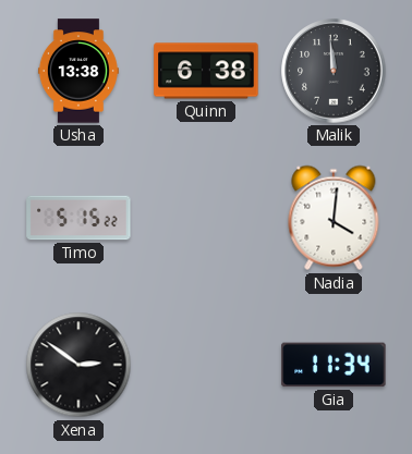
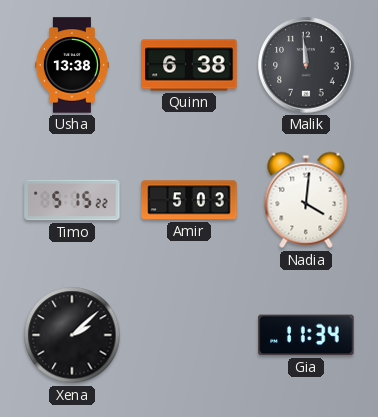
Amir: none -> 5:03 (189, 200)
Xena: 2:51 -> 2:08 (72, 335)
